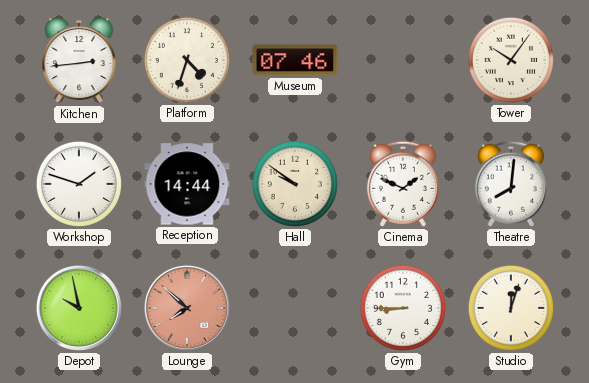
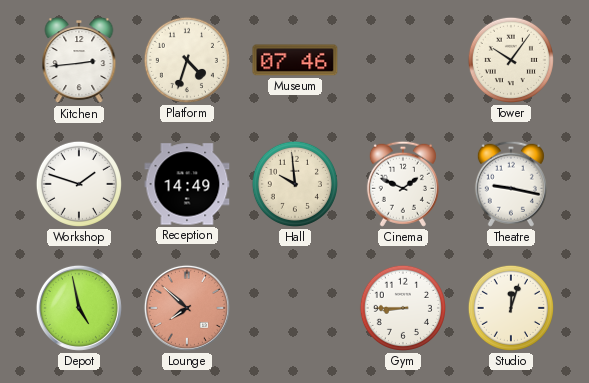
Reception: 14:44 -> 14:49 (187, 184)
Hall: 9:51 -> 9:59 (295, 184)
Theatre: 8:01 -> 9:17 (511, 184)
Depot: 9:58 -> 4:58 (79, 308)
